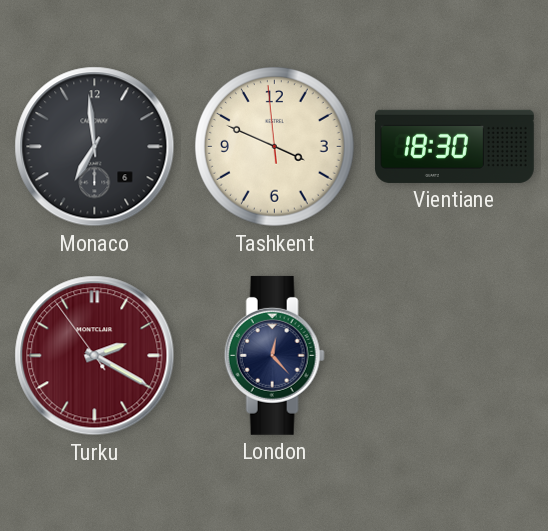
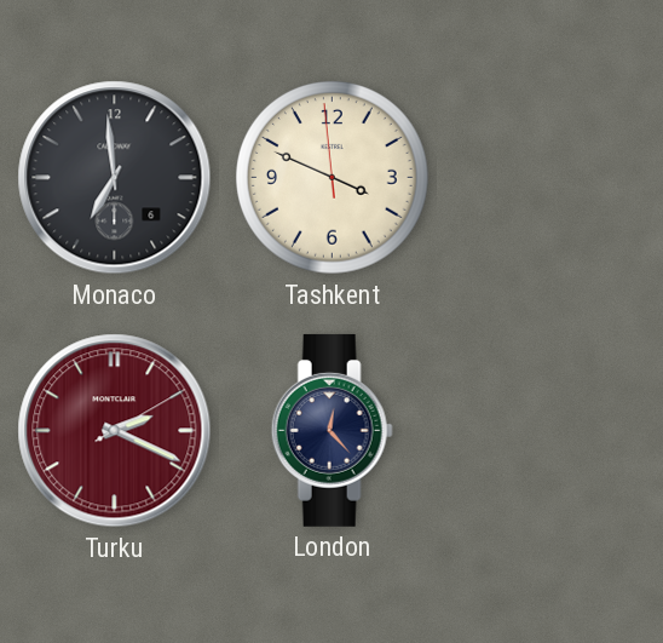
Vientiane: 18:30 -> none (455, 146)
Turku: 2:19:54 -> 2:19:10 (115, 431)
